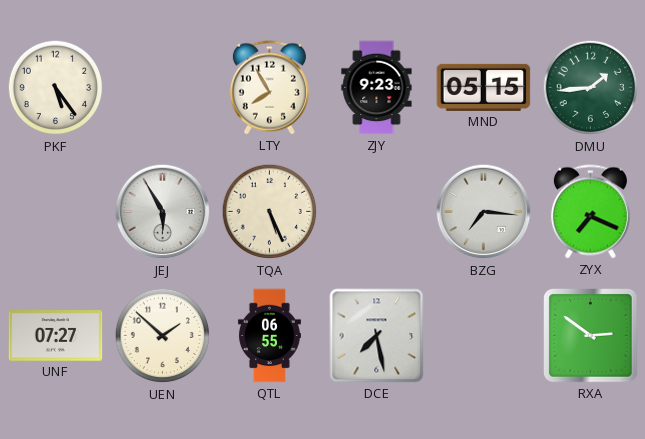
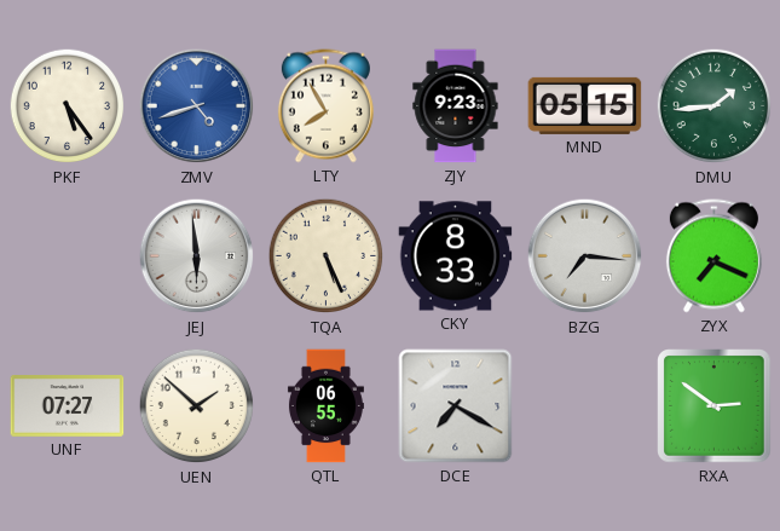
ZMV: none -> 4:42 (197, 106)
JEJ: 5:55 -> 5:59 (197, 256)
CKY: none -> 8:33 (456, 256)
DCE: 7:28 -> 7:20 (456, 406)
